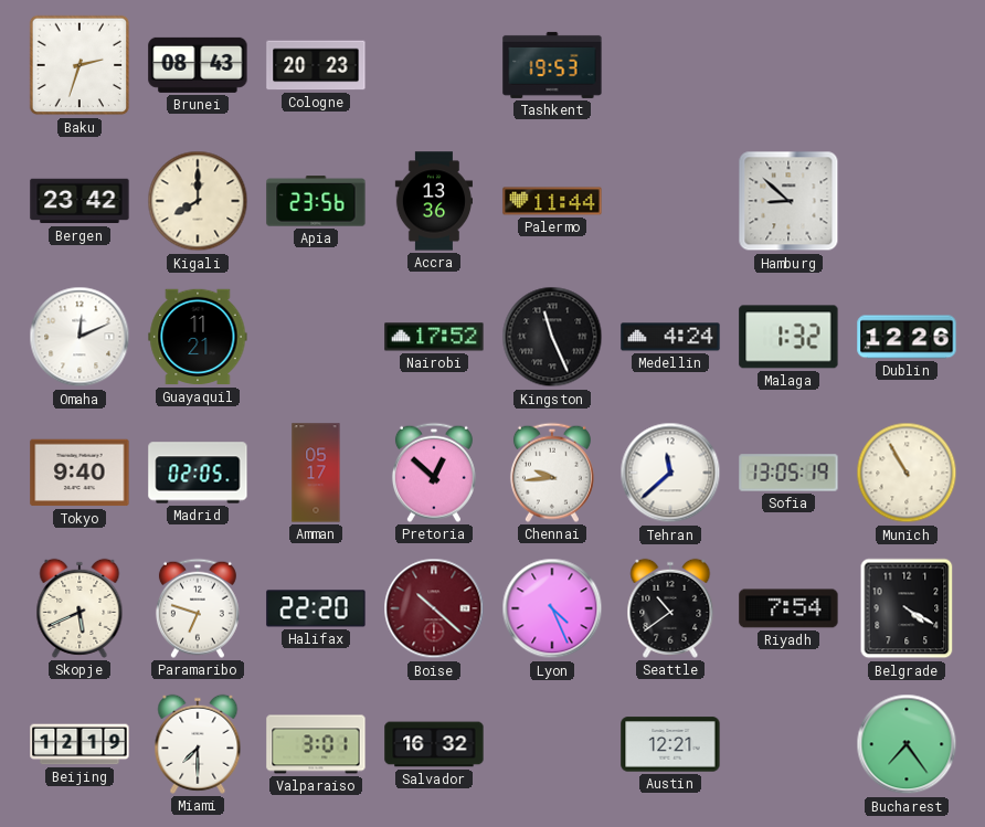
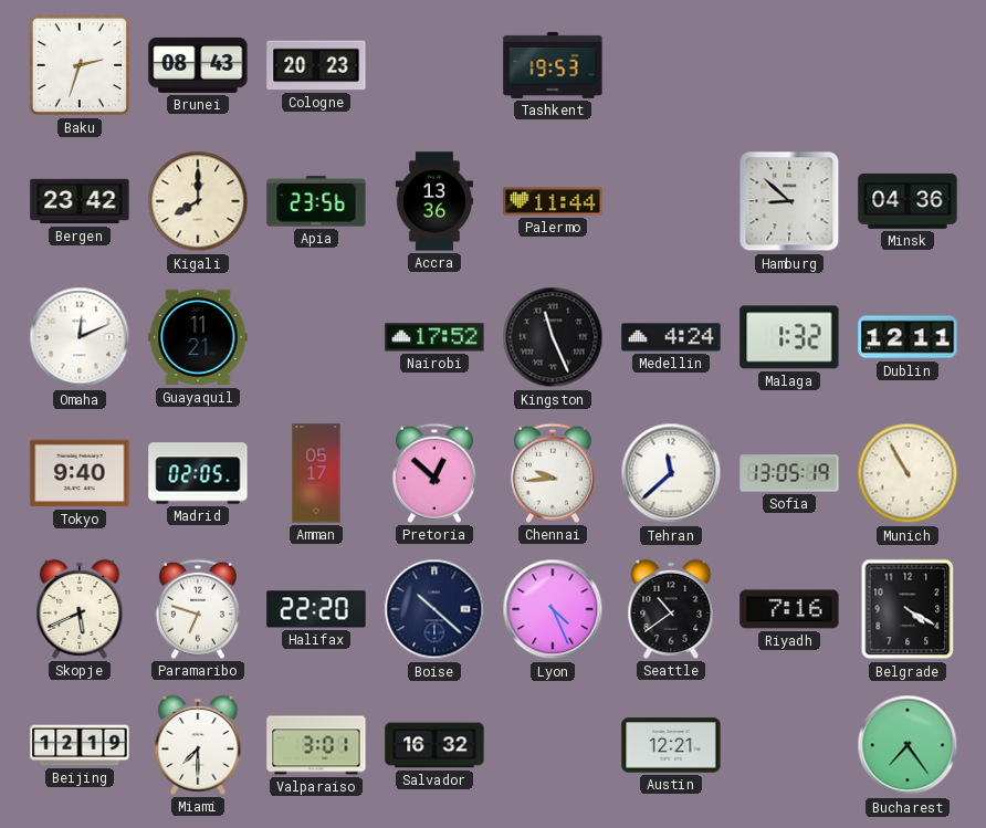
Minsk: none -> 04:36 (908, 201)
Dublin: 12:26 -> 12:11 (908, 337)
Boise dial: burgundy -> navy (434, 609)
Riyadh: 7:54 -> 7:16 (789, 609)
